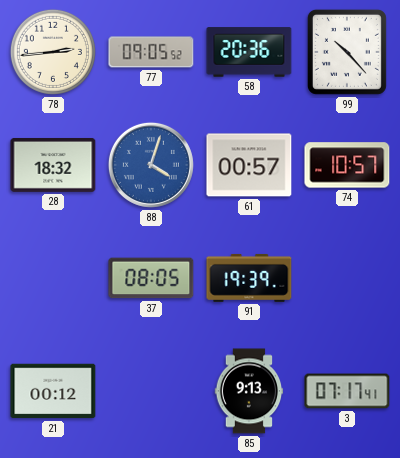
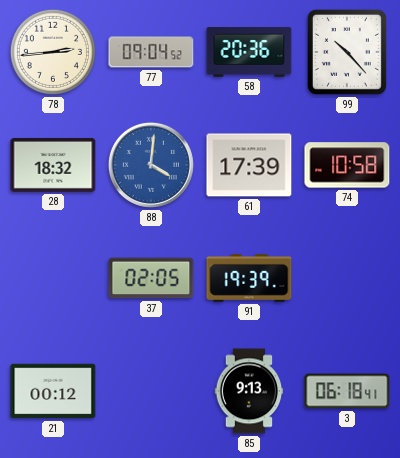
77: 09:05 -> 09:04 (151, 52)
88: 4:03 -> 4:01 (151, 165)
61: 00:57 -> 17:39 (249, 165)
74: 10:57 -> 10:58 (347, 165)
37: 08:05 -> 02:05 (151, 278)
3: 07:17 -> 06:18 (347, 391)
